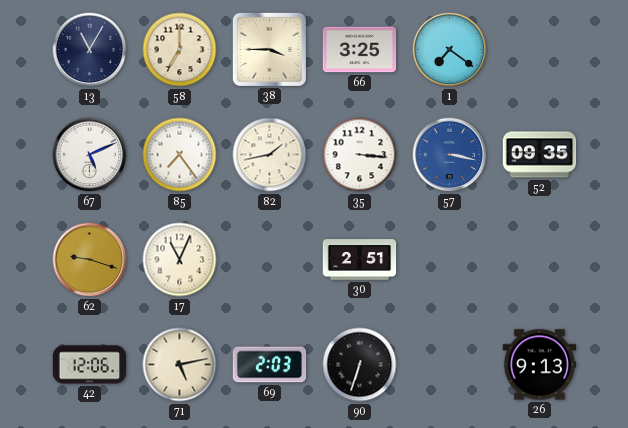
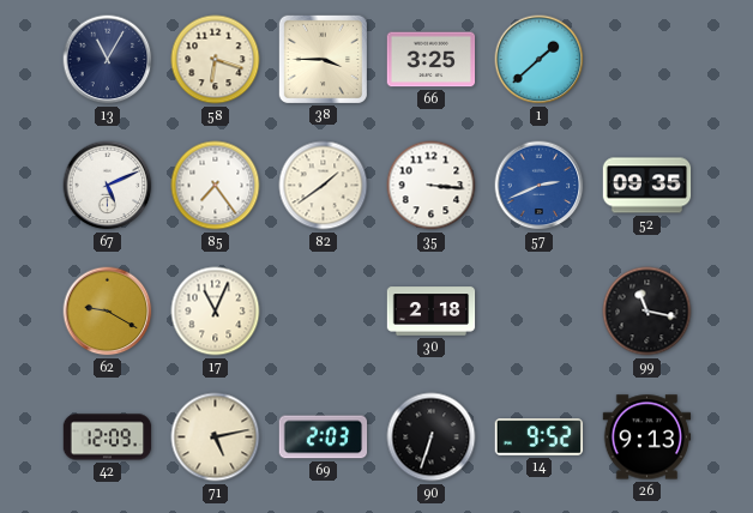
58: 7:00 -> 6:18 (216, 60)
1: 7:21 -> 1:38 (540, 60)
82: 1:43 -> 1:39 (324, 186)
57: 3:17 -> 2:41 (540, 186)
62: 9:18 -> 9:20 (108, 312)
30: 2:51 -> 2:18 (432, 312)
99: none -> 11:17 (647, 312)
42: 12:06 -> 12:09 (108, 437)
14: none -> 9:52 (540, 437)
